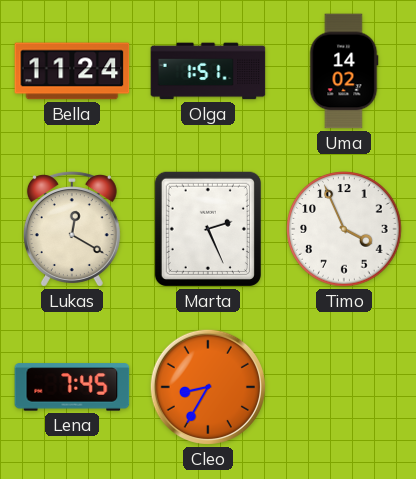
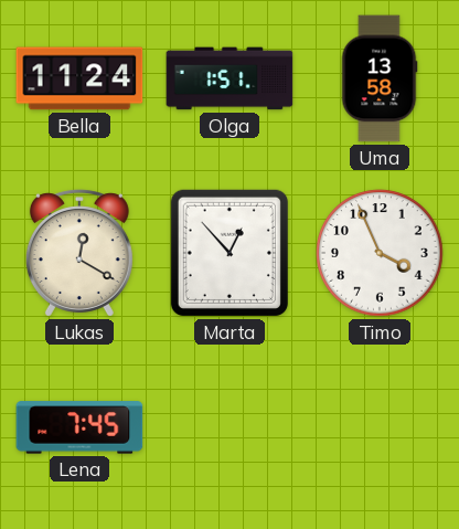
Uma: 14:02 -> 13:58 (380, 78)
Marta: 2:26 -> 12:53 (229, 253)
Cleo: 8:35 -> none (208, 387)
